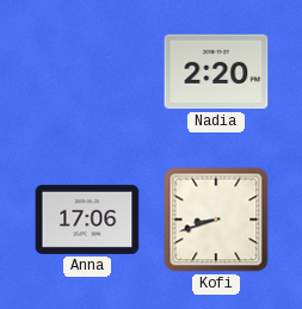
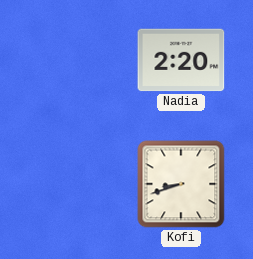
Anna: 17:06 -> none (87, 220)
